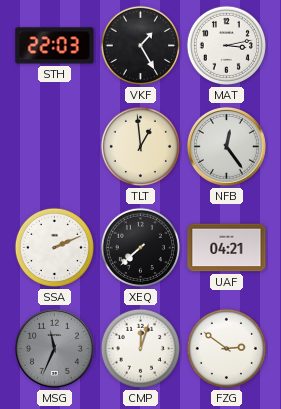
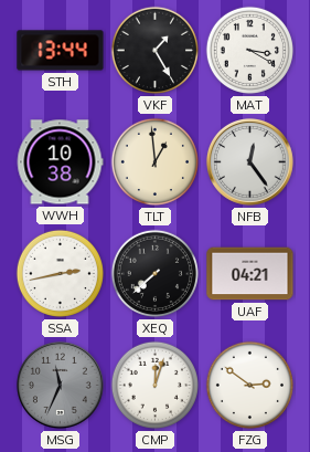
STH: 22:03 -> 13:44 (61, 51)
MAT: 3:13 -> 3:20 (249, 50)
WWH: none -> 10:38 (60, 162)
SSA: 2:11 -> 2:43 (60, 273)
